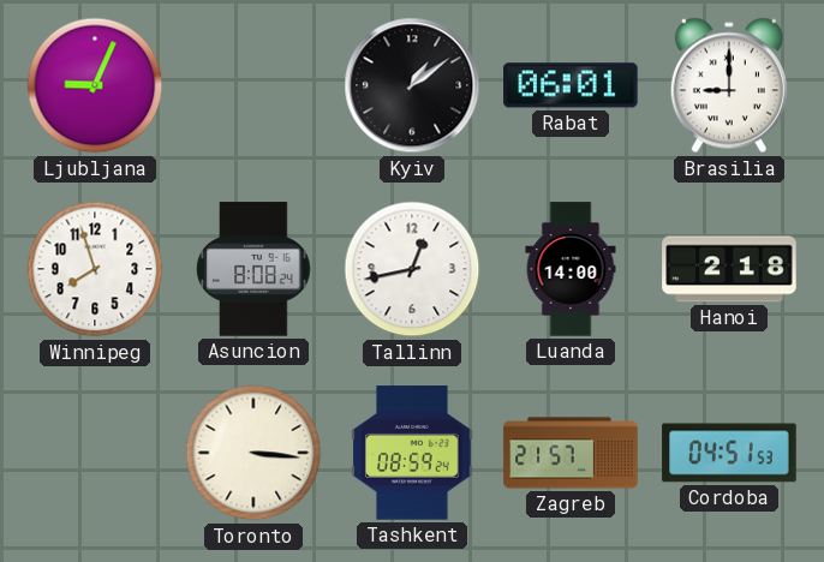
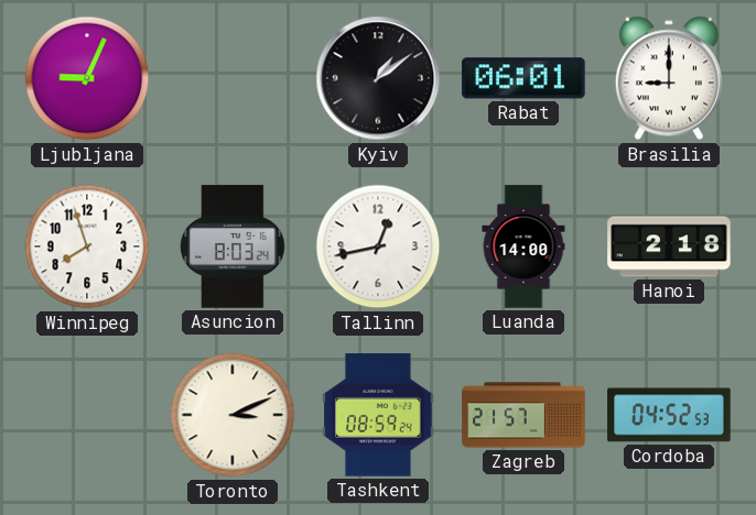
Asuncion: 8:08 -> 8:03 (233, 246)
Toronto: 3:16 -> 3:11 (233, 415)
Cordoba: 04:51 -> 04:52 (669, 415)
